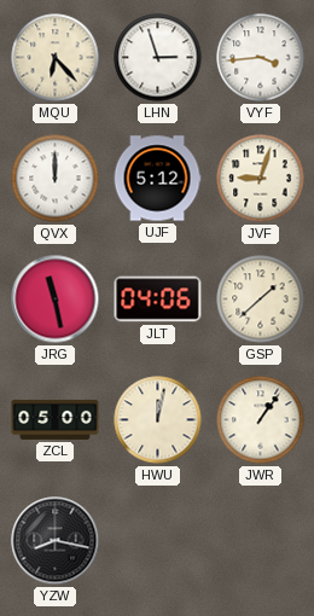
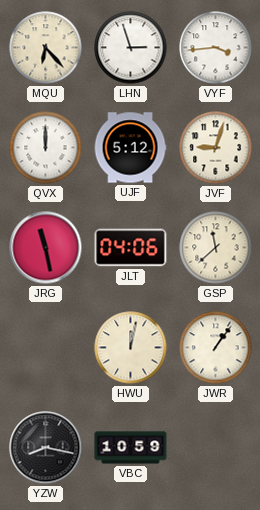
GSP: 1:38 -> 11:38 (216, 248)
ZCL: 05:00 -> none (56, 419)
VBC: none -> 10:59 (131, 448)
